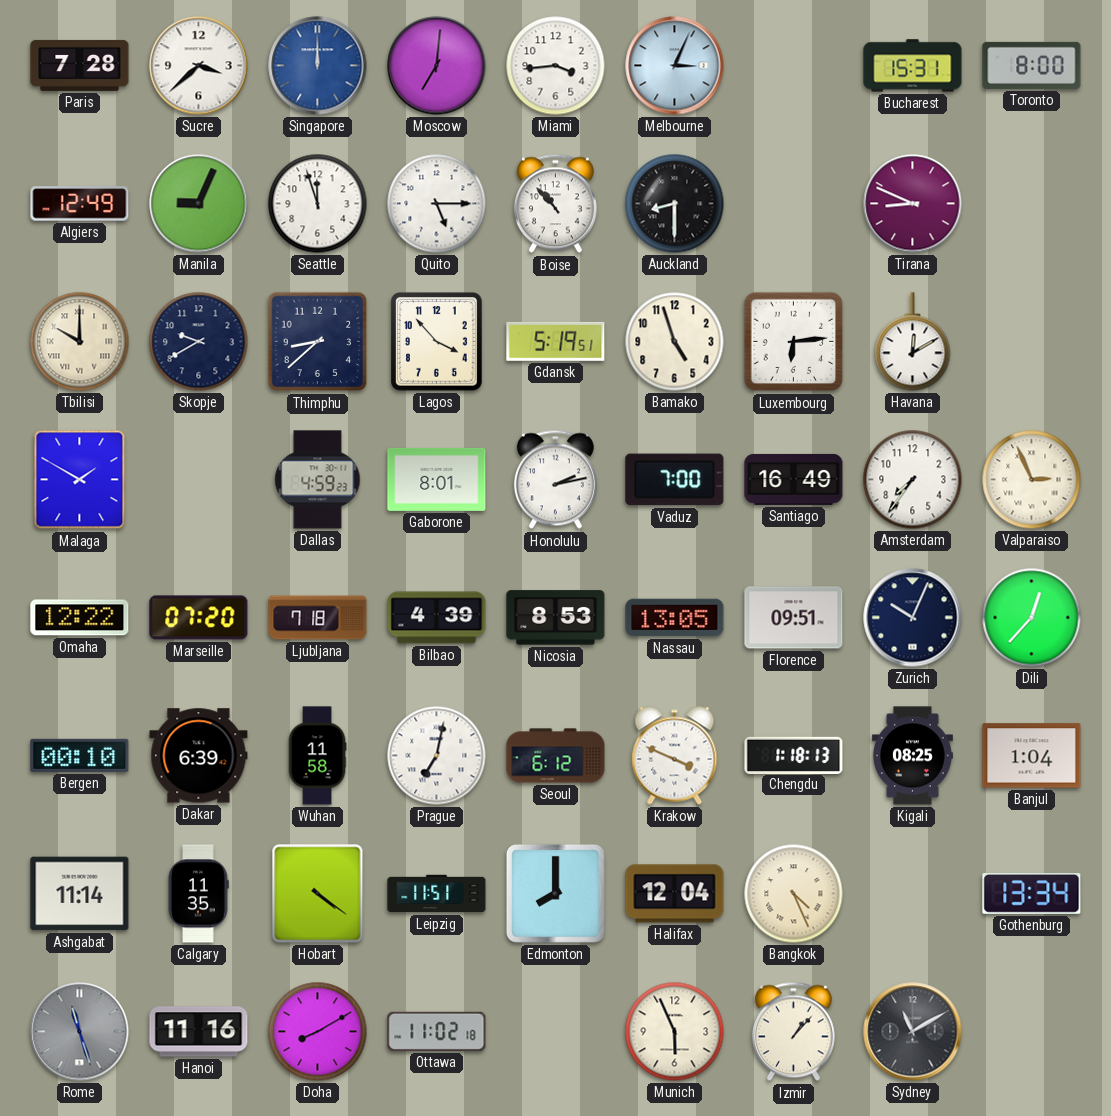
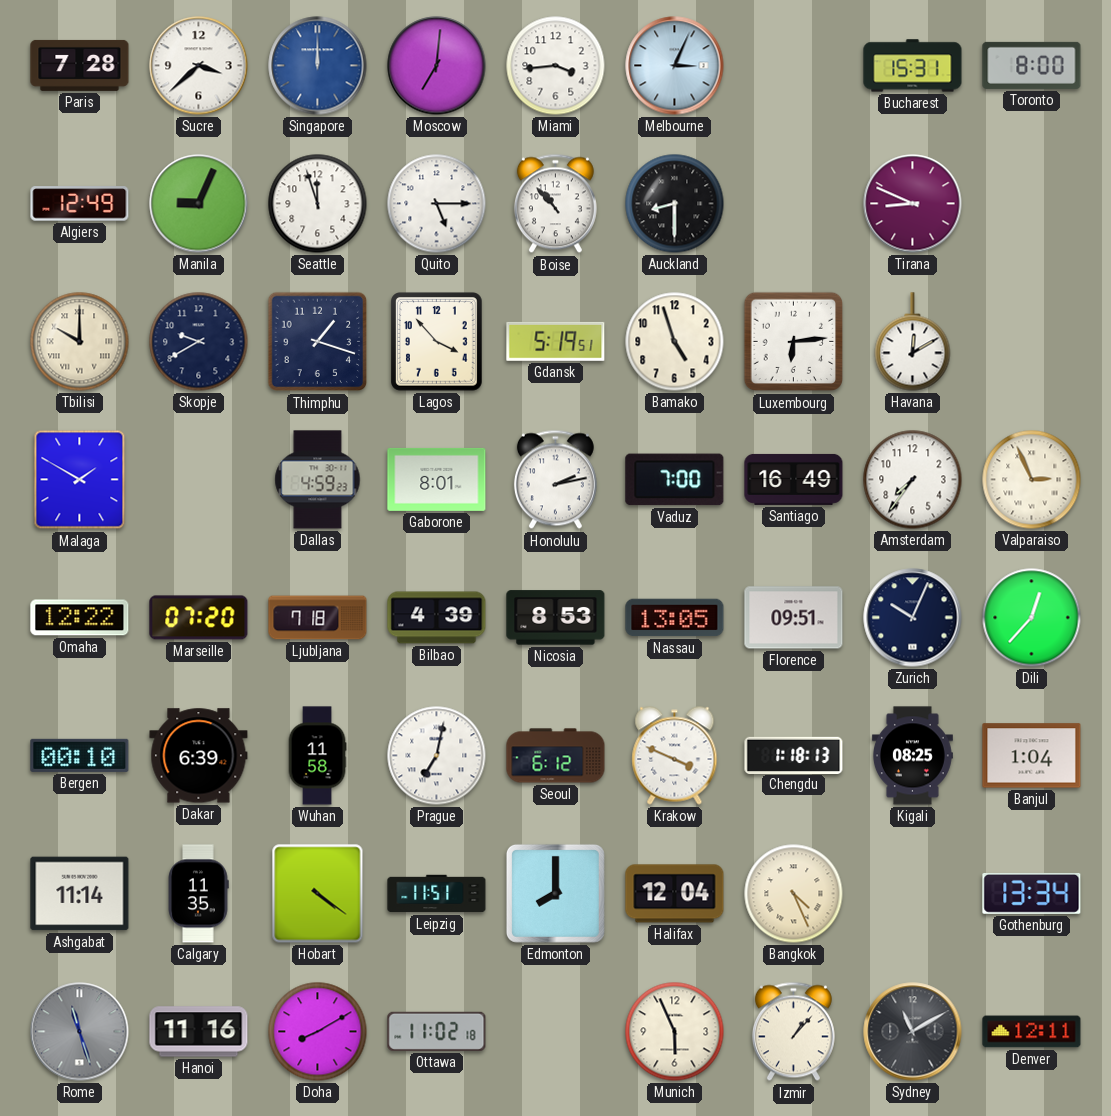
Thimphu: 8:38 -> 1:18 (318, 342)
Denver: none -> 12:11 (1032, 1032)
